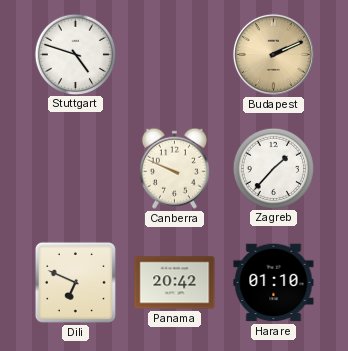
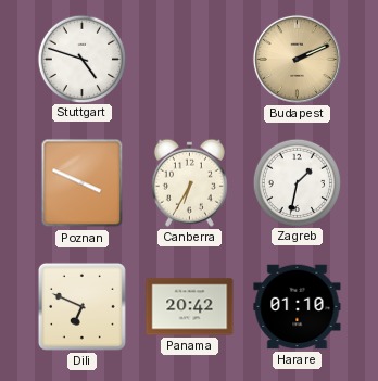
Poznan: none -> 3:49 (83, 183)
Canberra: 9:49 -> 6:35 (189, 182)
Zagreb: 1:37 -> 1:32 (297, 182)
